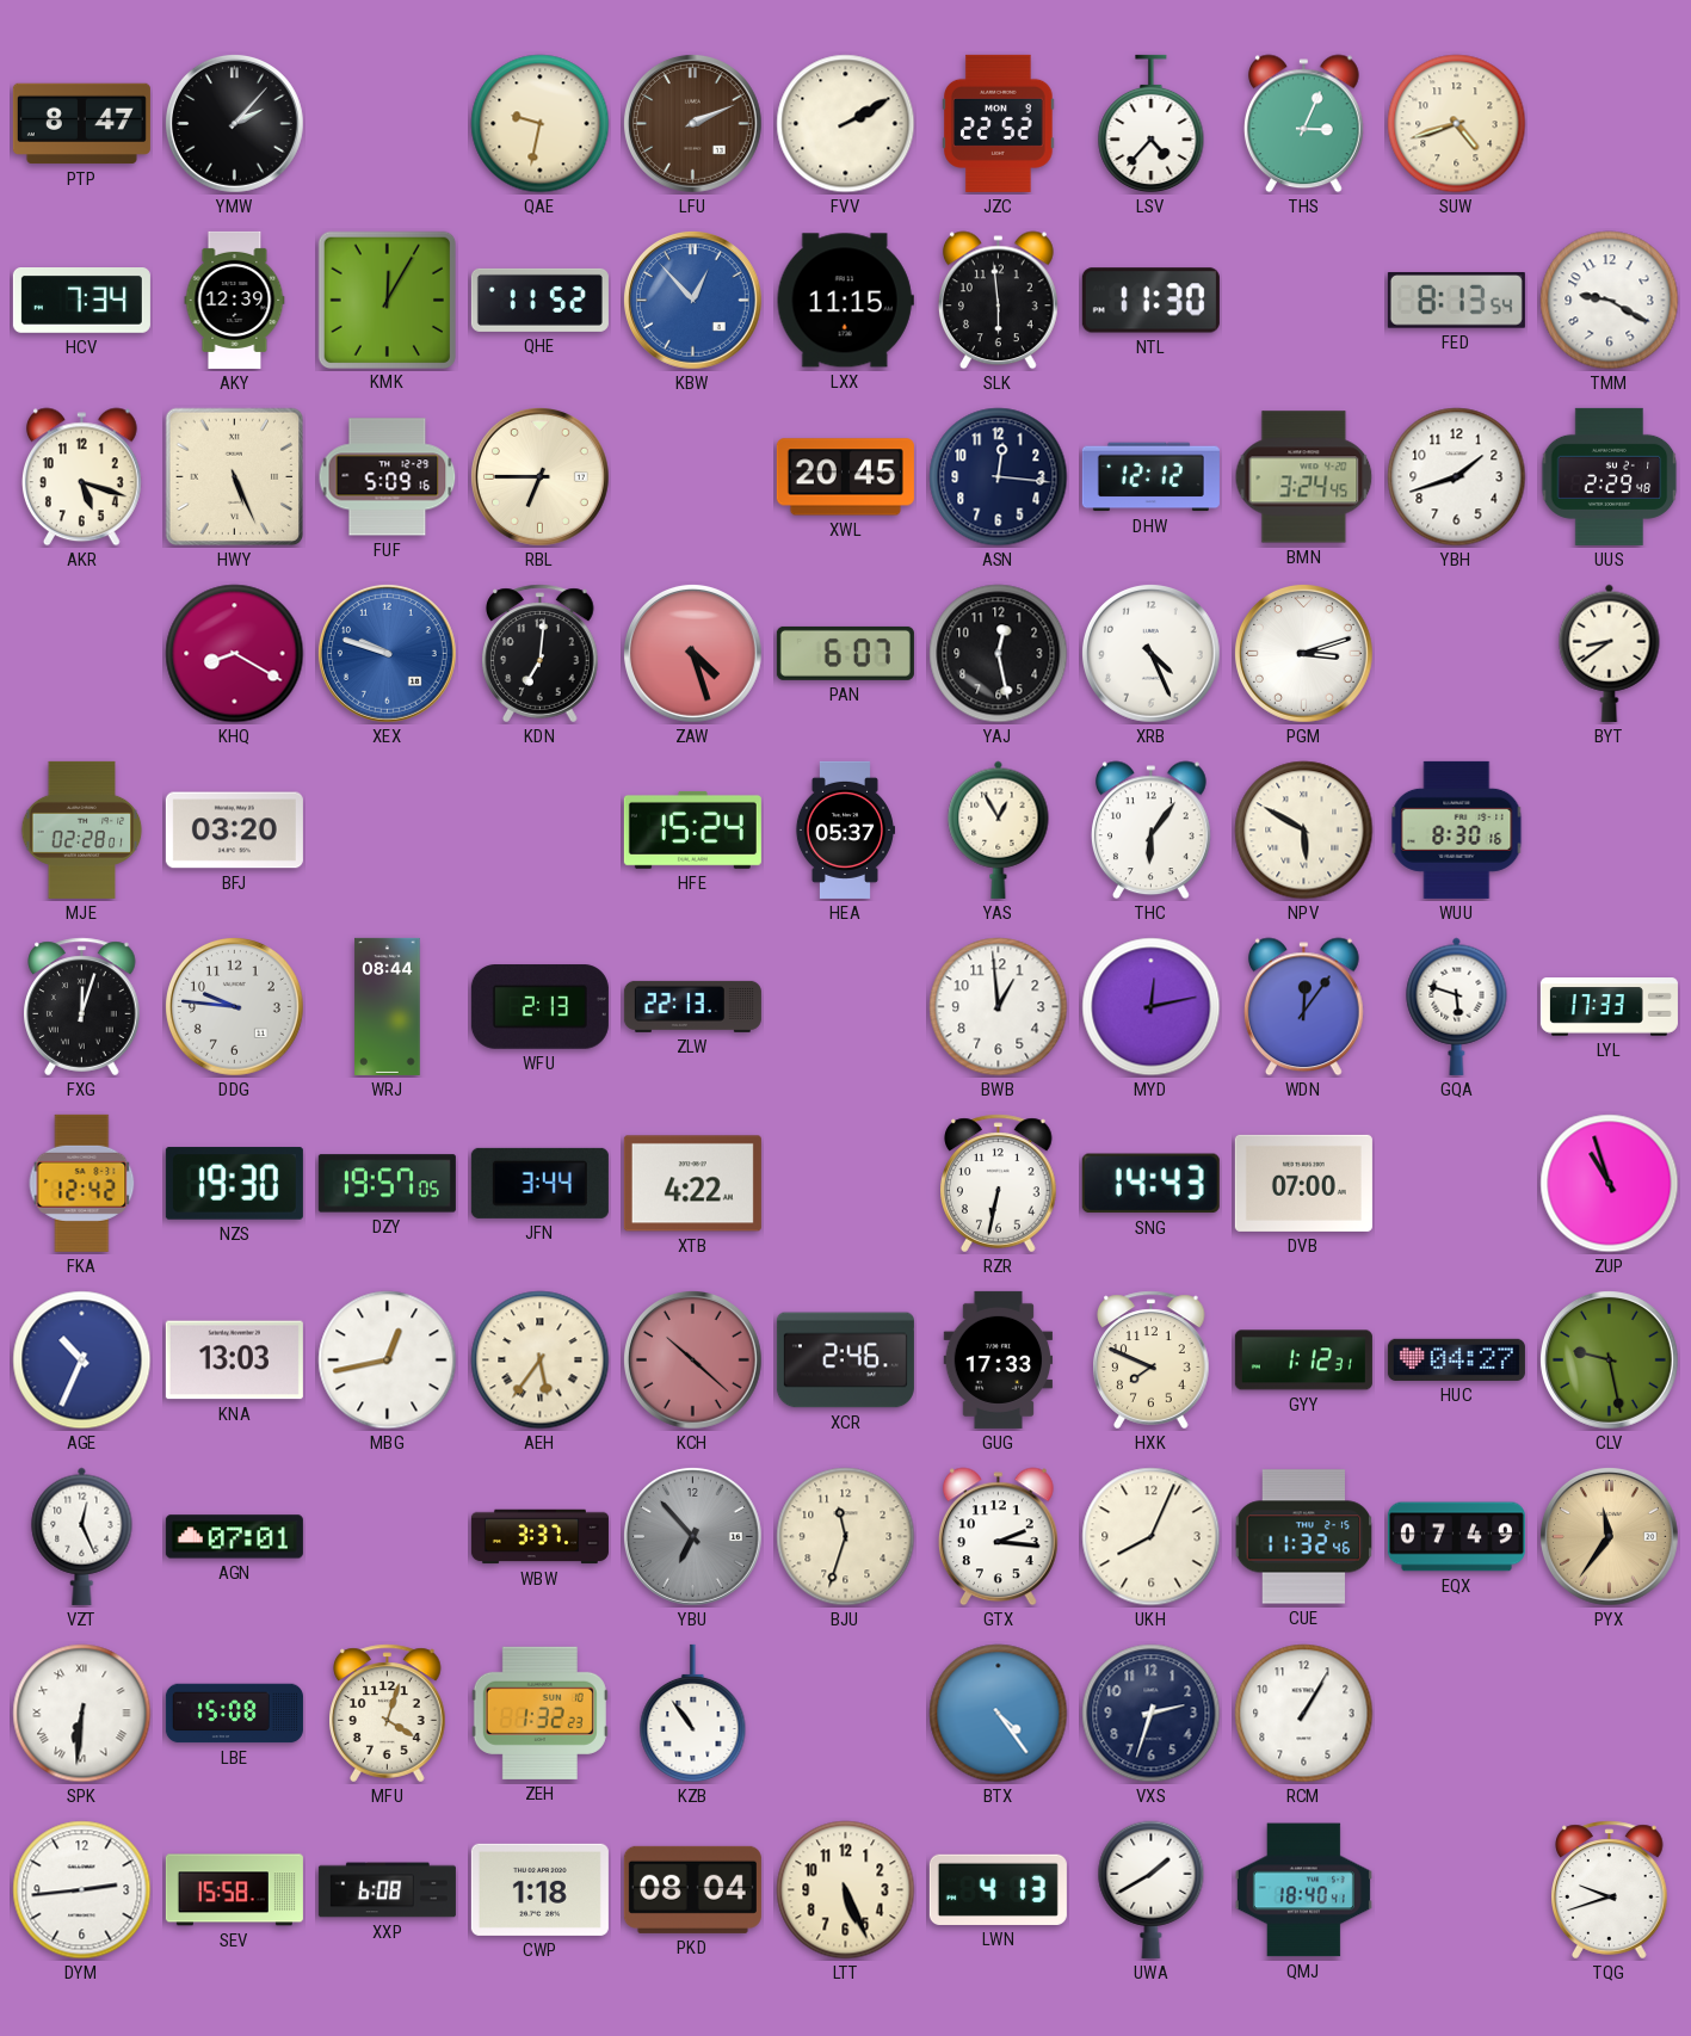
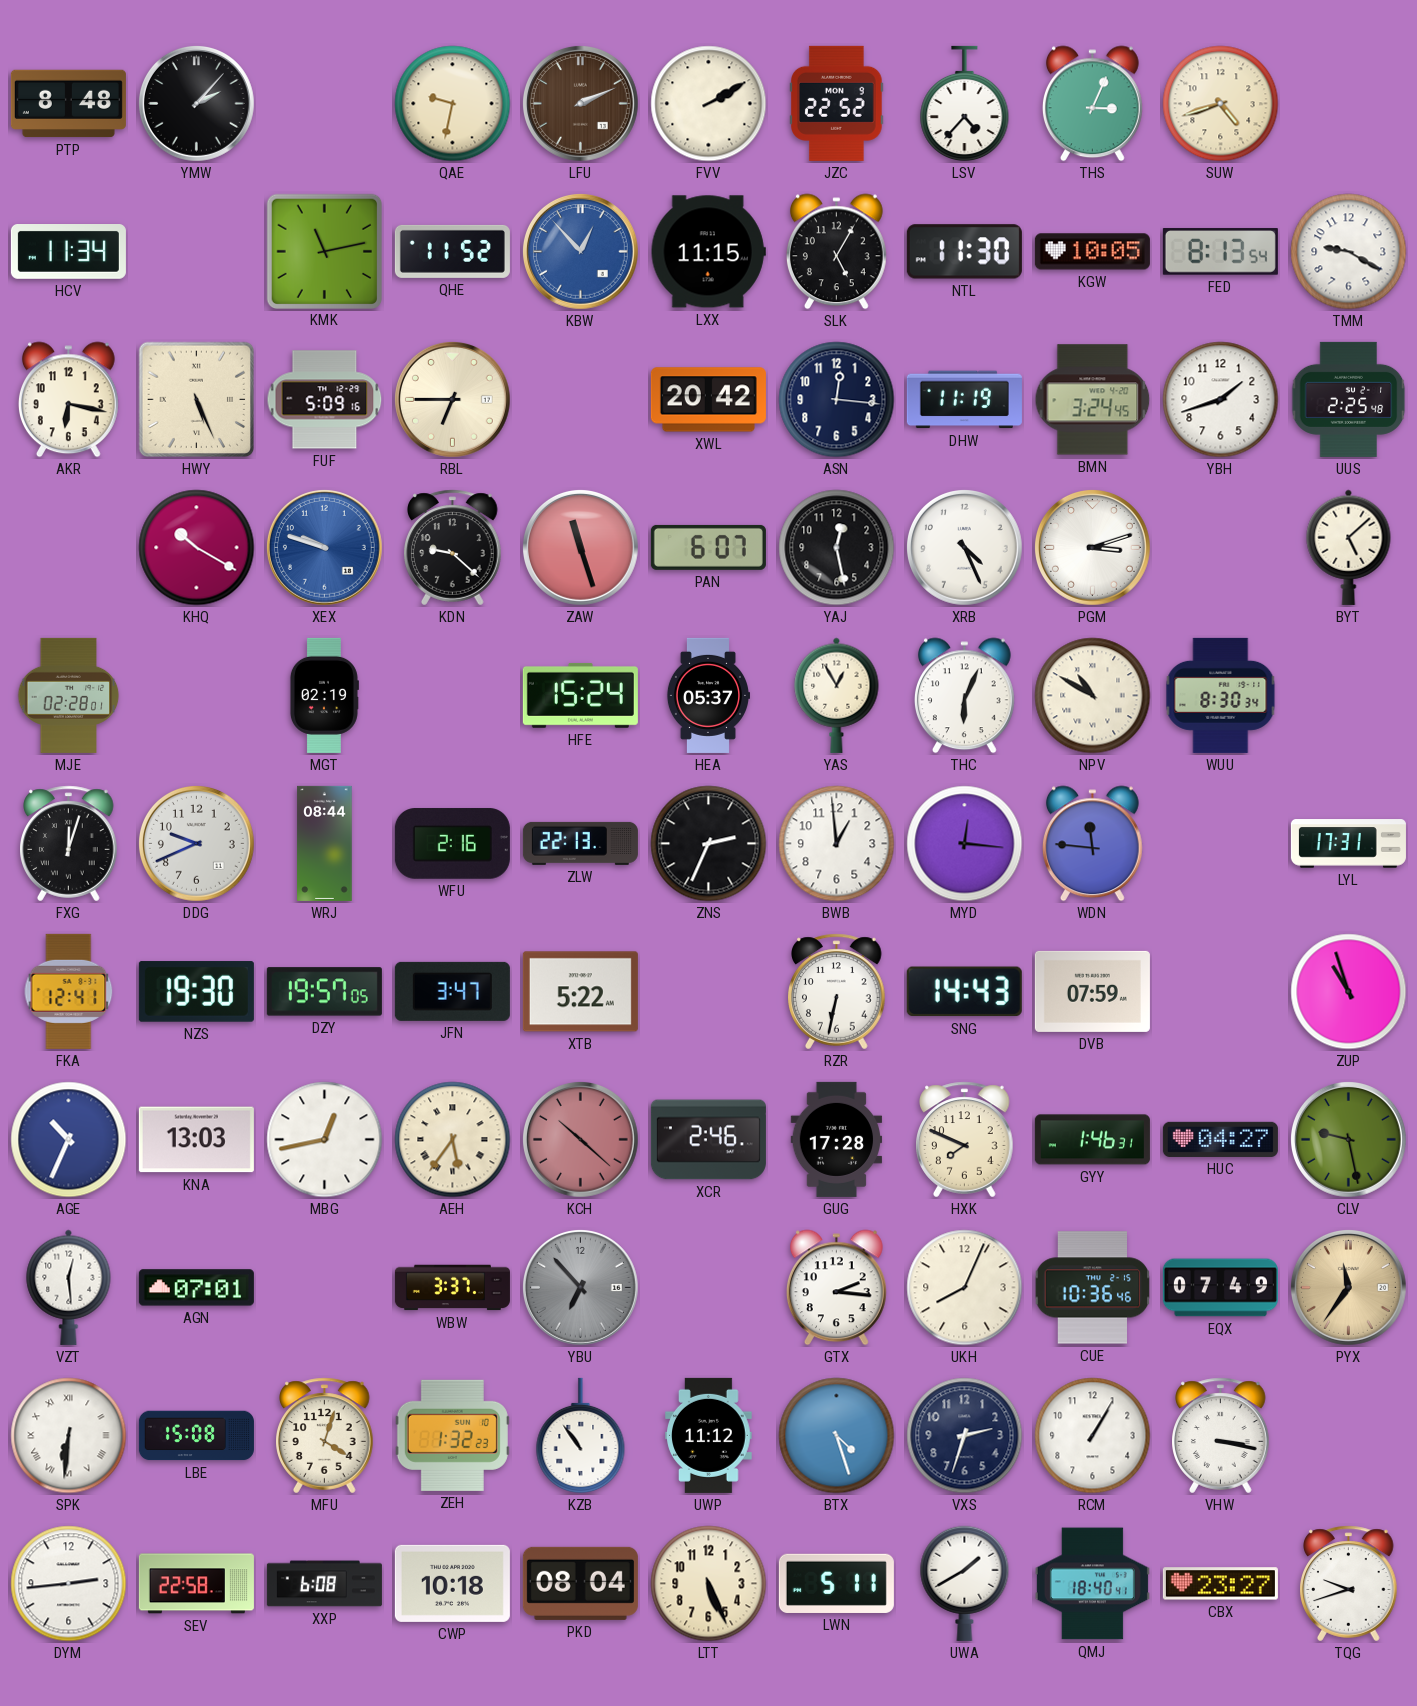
PTP: 8:47 -> 8:48 (68, 104)
HCV: 7:34 -> 11:34 (68, 252)
AKY: 12:39 -> none (235, 300)
KMK: 12:05 -> 11:13 (324, 251)
SLK: 5:59 -> 5:05 (836, 252)
KGW: none -> 10:05 (1092, 252)
AKR: 5:18 -> 6:17 (68, 400)
XWL: 20:45 -> 20:42 (708, 400)
DHW: 12:12 -> 11:19 (964, 400)
UUS: 2:29 -> 2:25 (1349, 399)
KHQ: 8:20 -> 10:20 (197, 548)
KDN: 7:01 -> 9:22 (453, 548)
ZAW: 4:27 -> 11:27 (580, 547)
BYT: 8:39 -> 5:08 (1349, 547)
BFJ: 03:20 -> none (234, 831)
MGT: none -> 02:19 (324, 695)
THC: 6:06 -> 6:04 (964, 696)
NPV: 5:50 -> 10:50 (1093, 696)
WUU: 8:30:16 -> 8:30:34 (1221, 695)
DDG: 9:46 -> 9:41 (196, 843)
WFU: 2:13 -> 2:16 (452, 844)
ZNS: none -> 2:34 (709, 844)
MYD: 12:13 -> 12:16 (965, 844)
WDN: 12:06 -> 11:46 (1092, 844)
GQA: 5:48 -> none (1457, 1006)
LYL: 17:33 -> 17:31 (1348, 844)
FKA: 12:42 -> 12:41 (69, 991)
JFN: 3:44 -> 3:47 (452, 991)
XTB: 4:22 -> 5:22 (580, 992)
DVB: 07:00 -> 07:59 (1092, 991)
GUG: 17:33 -> 17:28 (837, 1139)
GYY: 1:12 -> 1:46 (1092, 1140)
VZT: 12:26 -> 12:29 (69, 1287)
BJU: 11:33 -> none (846, 1537)
CUE: 11:32 -> 10:36 (1093, 1288)
UWP: none -> 11:12 (709, 1435)
BTX: 4:24 -> 4:27 (837, 1436)
VHW: none -> 3:17 (1221, 1436)
SEV: 15:58 -> 22:58 (196, 1584)
CWP: 1:18 -> 10:18 (452, 1583)
LWN: 4:13 -> 5:11 (836, 1583)
CBX: none -> 23:27 (1220, 1584)
